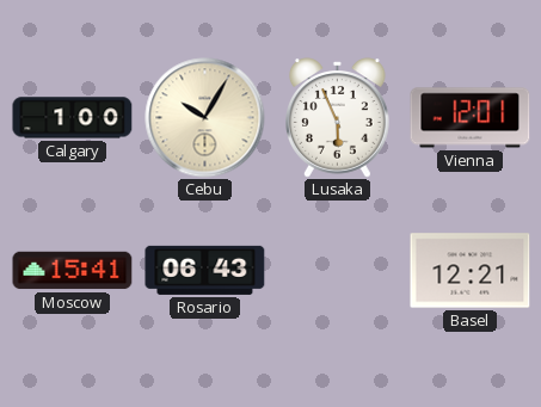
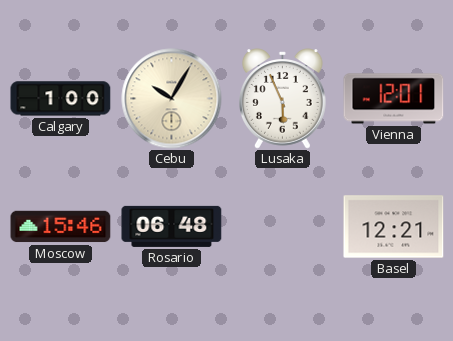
Moscow: 15:41 -> 15:46 (61, 227)
Rosario: 06:43 -> 06:48 (172, 226)
